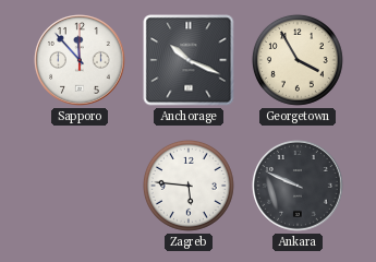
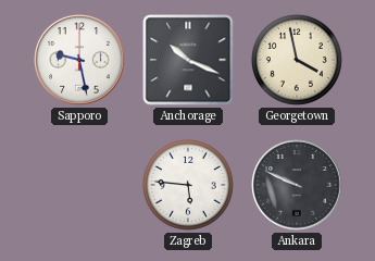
Sapporo: 11:53 -> 9:28 (79, 60)
Georgetown: 3:55 -> 3:58 (297, 60)
